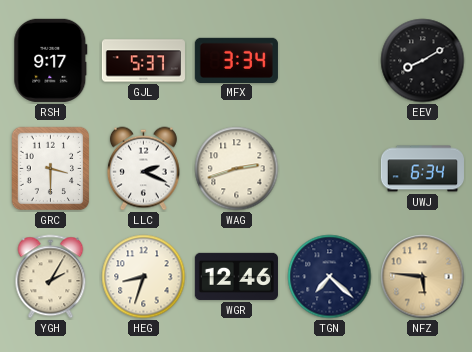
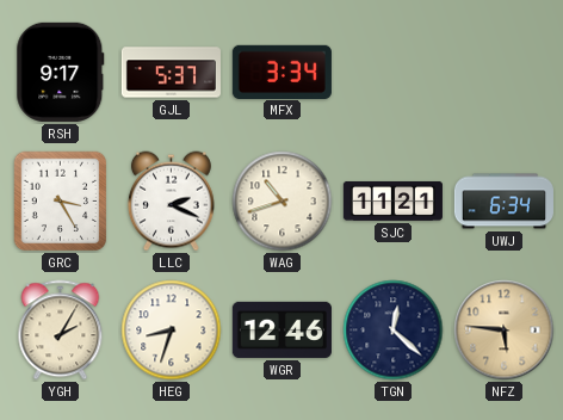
EEV: 8:10 -> none (423, 61)
GRC: 3:30 -> 3:25 (61, 202)
WAG: 2:42 -> 10:42 (283, 202)
SJC: none -> 11:21 (392, 200)
TGN: 7:22 -> 12:22 (394, 331)
